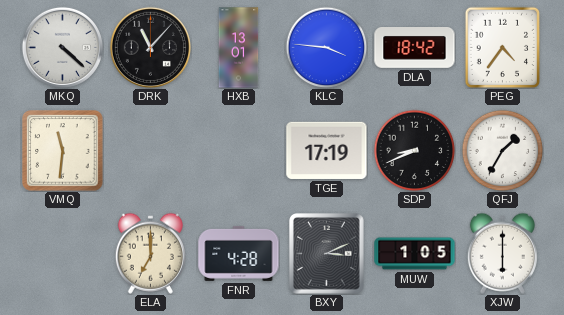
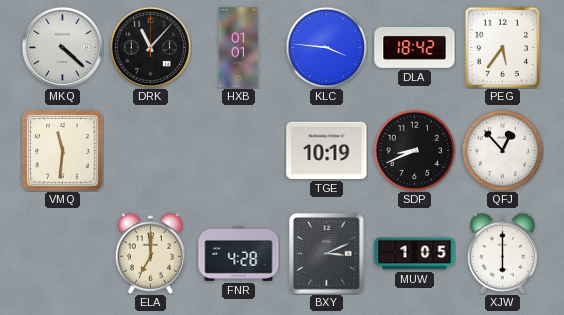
HXB: 13:01 -> 01:01 (239, 48)
PEG: 4:36 -> 5:36 (503, 47)
TGE: 17:19 -> 10:19 (327, 150)
QFJ: 1:35 -> 12:53 (502, 150)
